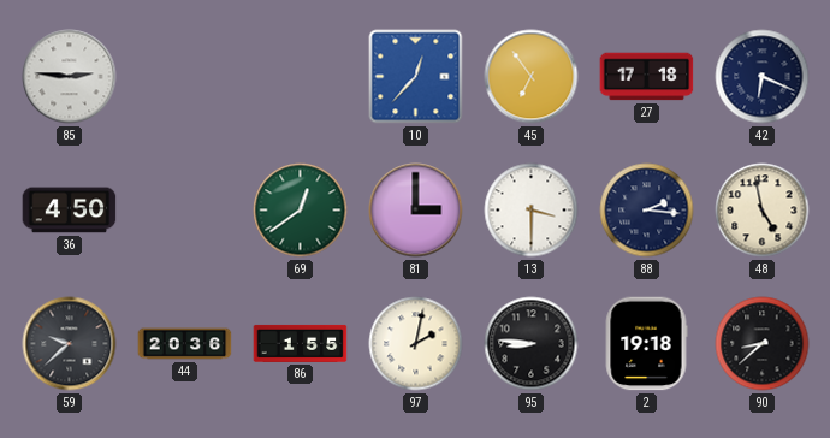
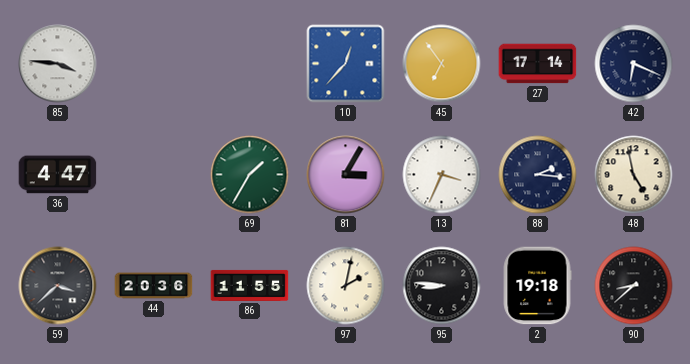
85: 2:46 -> 3:46 (58, 64)
27: 17:18 -> 17:14 (538, 64)
36: 4:50 -> 4:47 (58, 175)
69: 12:39 -> 1:35 (250, 175)
81: 3:00 -> 3:05 (346, 175)
13: 3:30 -> 3:34 (442, 175)
59: 9:38 -> 3:38 (58, 286)
86: 1:55 -> 11:55 (250, 285)
